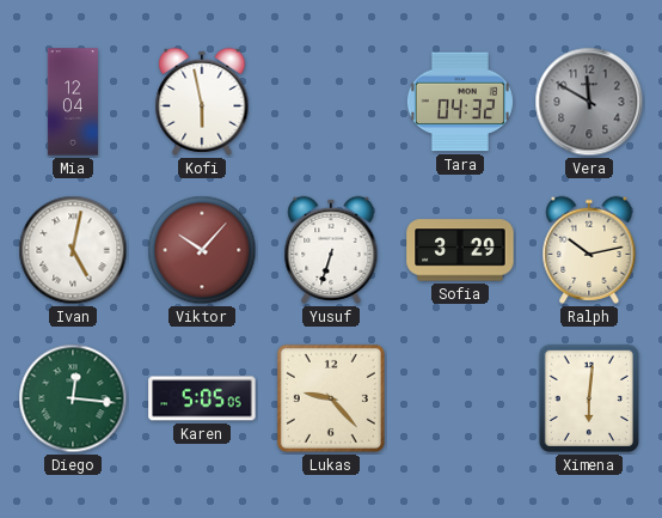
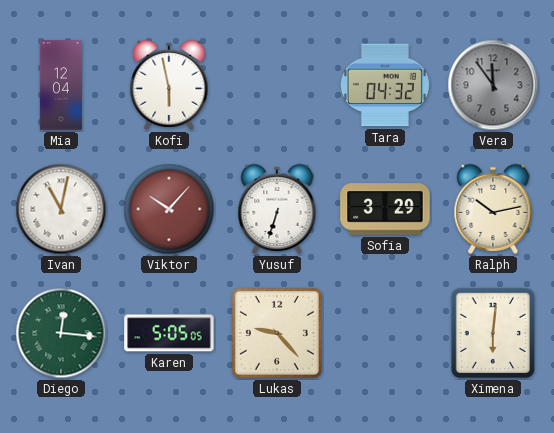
Vera: 11:50 -> 11:54 (493, 85)
Ivan: 5:02 -> 11:02 (61, 209)
